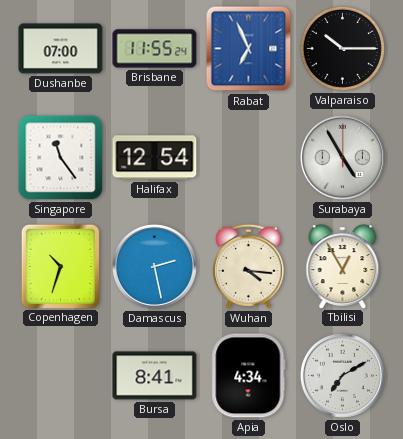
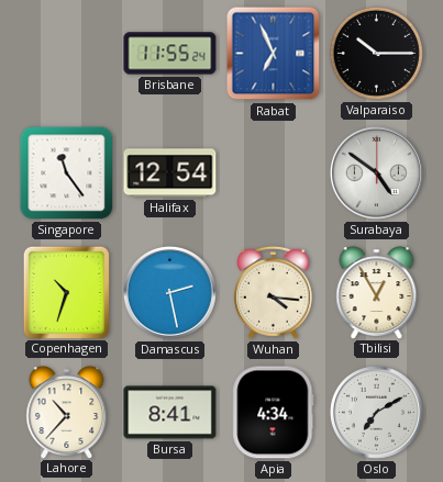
Dushanbe: 07:00 -> none (61, 49)
Surabaya: 4:55 -> 4:51 (376, 172)
Lahore: none -> 10:37 (67, 412)
